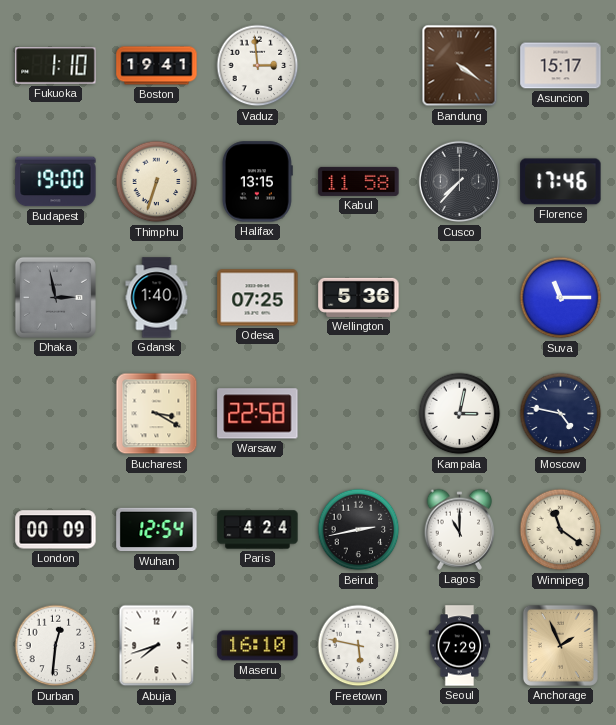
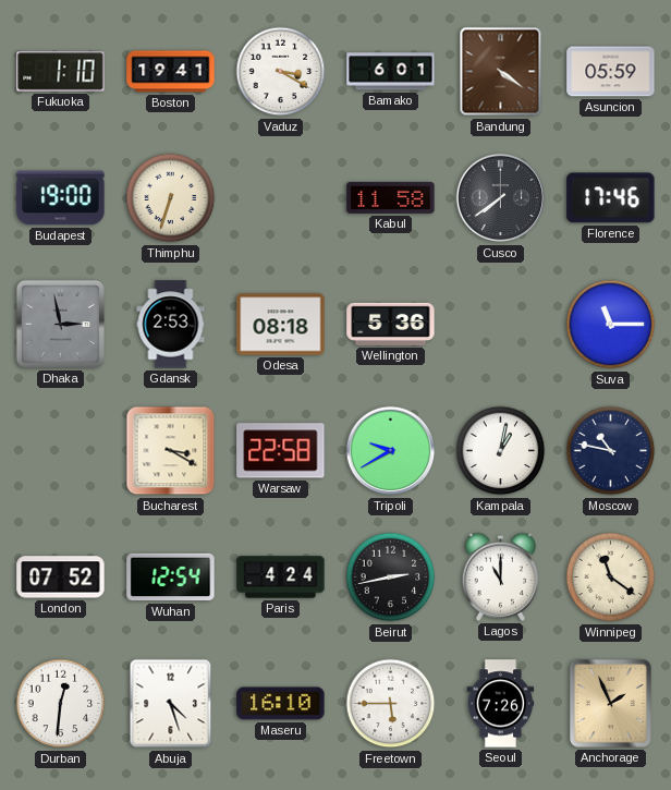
Vaduz: 2:59 -> 3:20 (281, 72)
Bamako: none -> 6:01 (391, 72)
Asuncion: 15:17 -> 05:59 (611, 72)
Halifax: 13:15 -> none (257, 182)
Cusco: 7:37 -> 7:39 (501, 198)
Gdansk: 1:40 -> 2:53 (171, 325)
Odesa: 07:25 -> 08:18 (281, 325)
Tripoli: none -> 9:40 (391, 451)
Kampala: 3:02 -> 1:02 (501, 451)
Moscow: 4:47 -> 10:47 (611, 451)
London: 00:09 -> 07:52 (61, 578)
Abuja: 7:42 -> 4:27 (171, 704)
Freetown: 5:47 -> 5:45 (391, 704)
Seoul: 7:29 -> 7:26 (501, 704)
